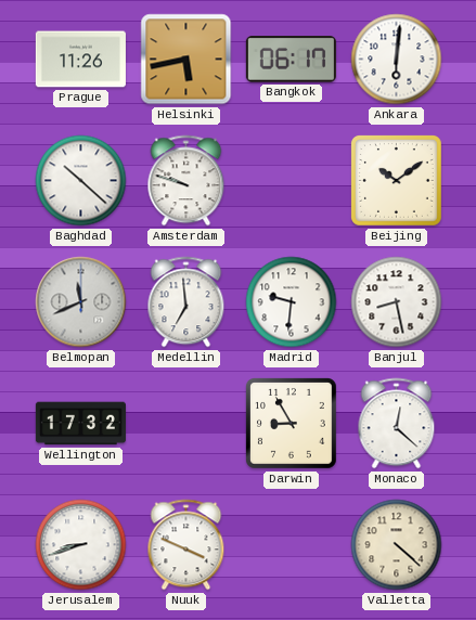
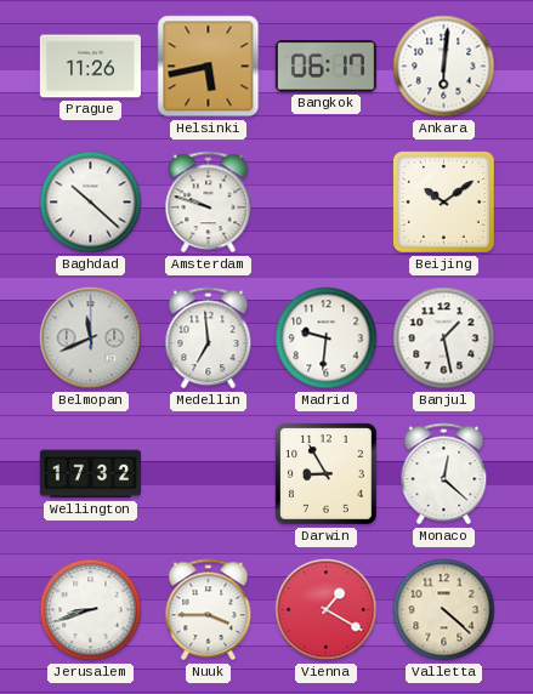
Banjul: 8:28 -> 1:28 (444, 339)
Nuuk: 3:49 -> 3:45 (209, 610)
Vienna: none -> 1:20 (327, 610)
